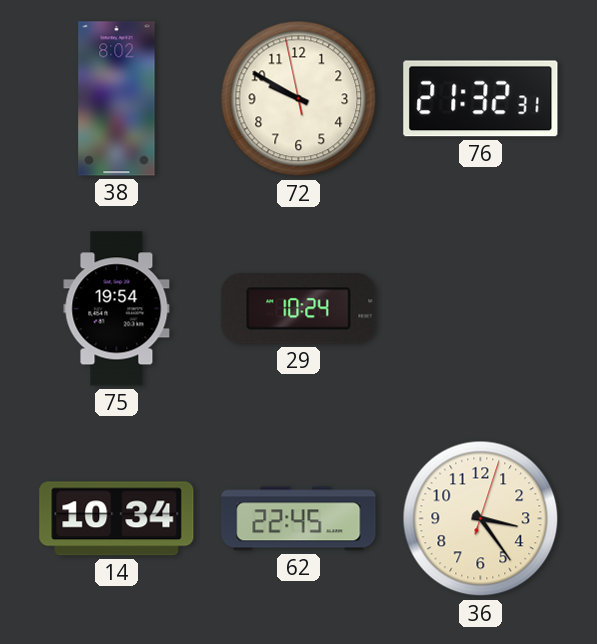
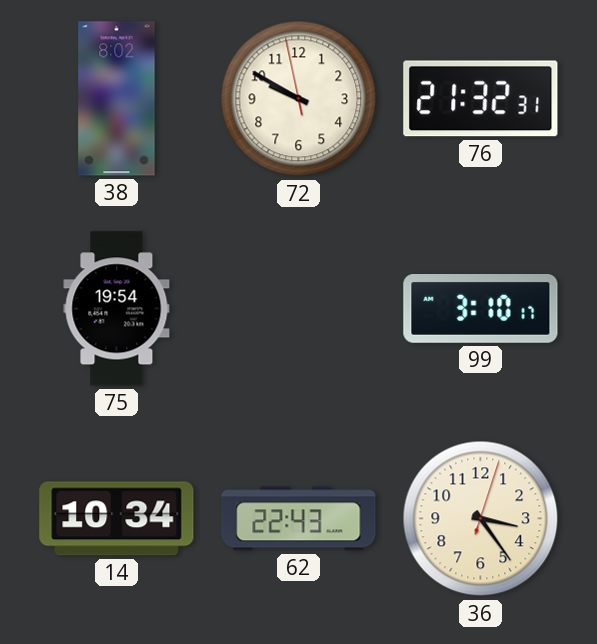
29: 10:24 -> none (299, 309)
99: none -> 3:10 (481, 309)
62: 22:45 -> 22:43 (299, 519)
